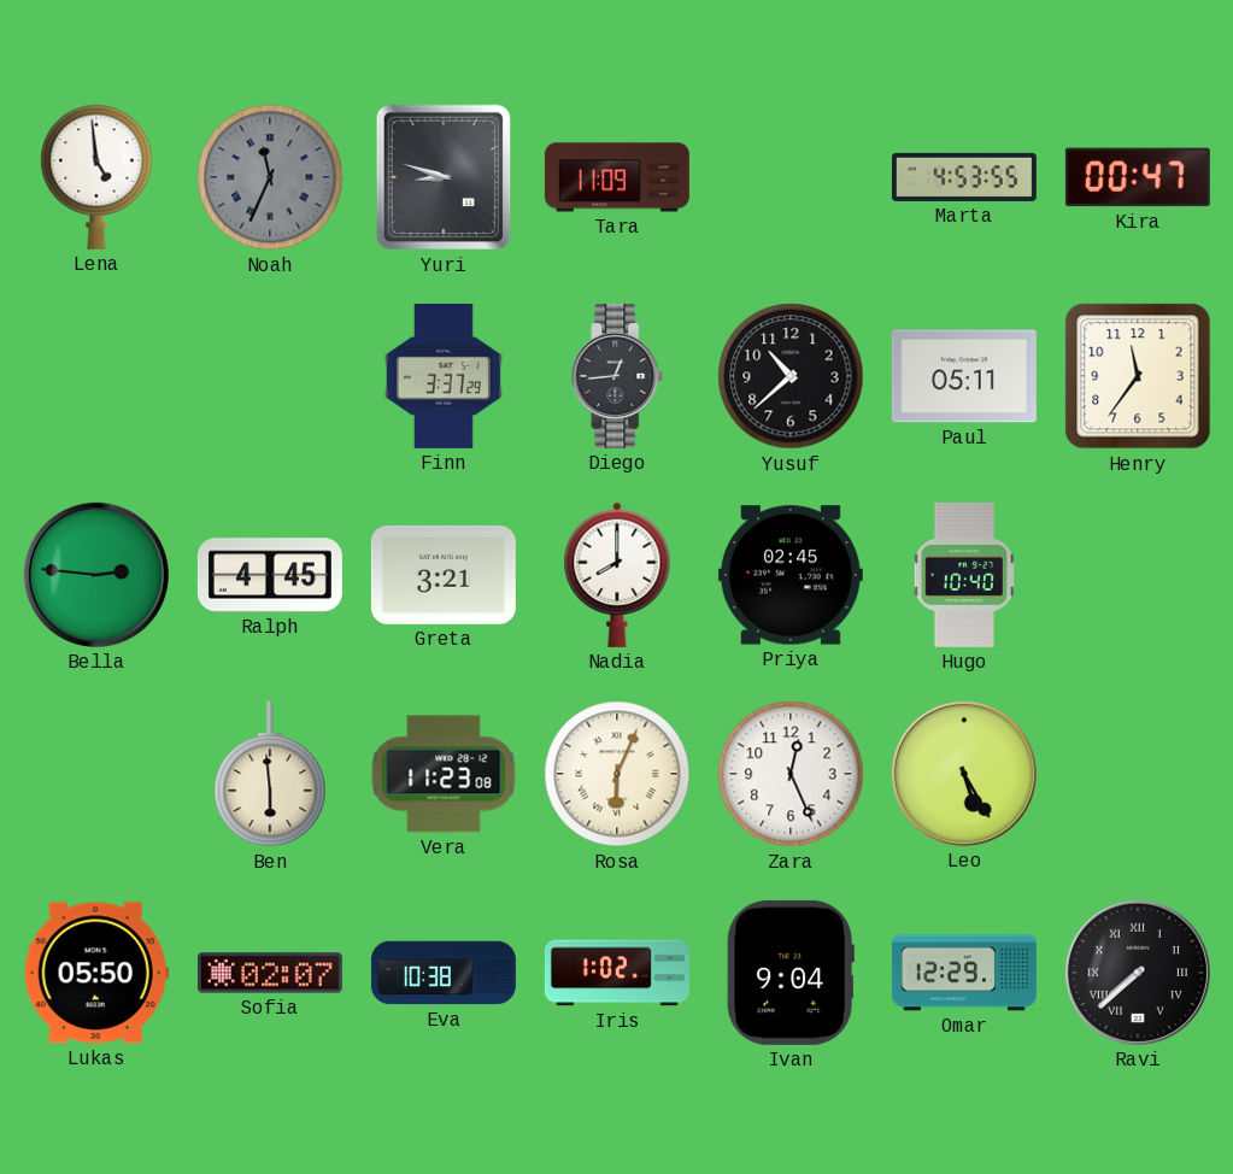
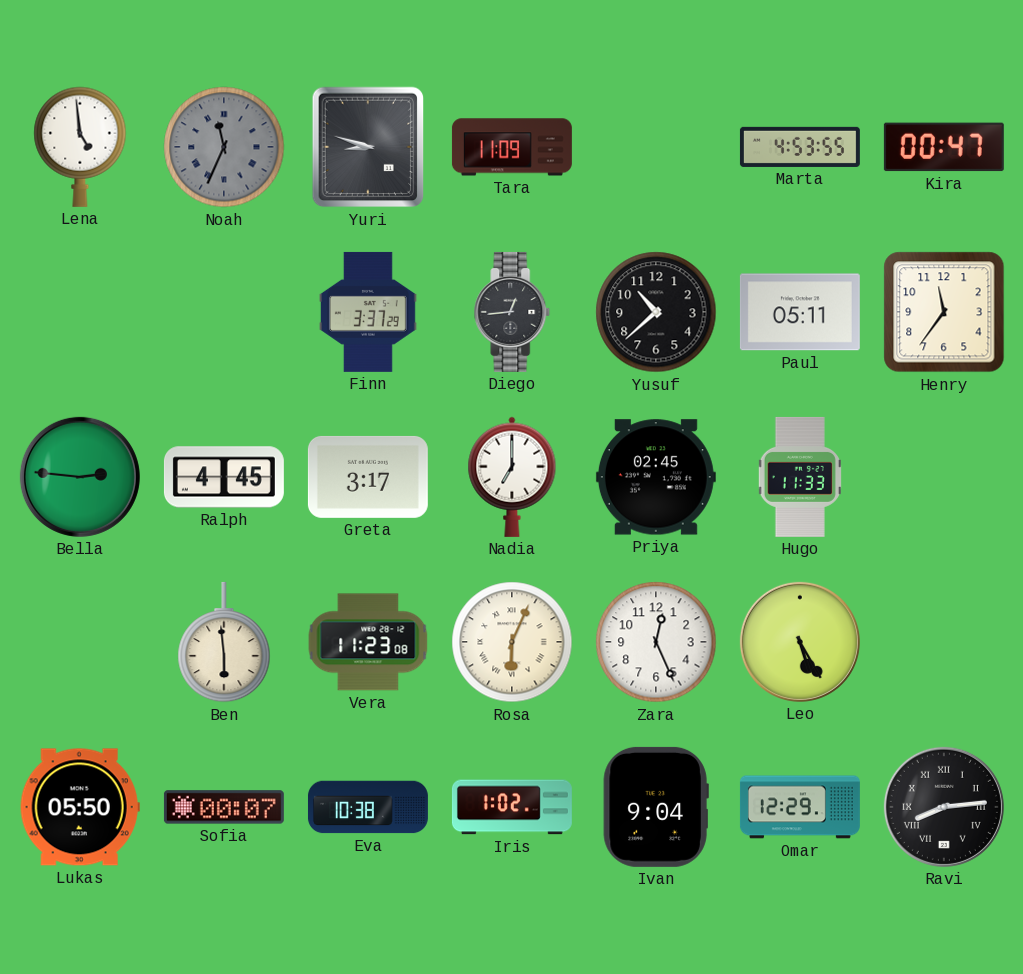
Greta: 3:21 -> 3:17 (368, 477)
Nadia: 8:00 -> 7:00 (512, 477)
Hugo: 10:40 -> 11:33 (800, 477)
Sofia: 02:07 -> 00:07 (224, 807)
Ravi: 7:38 -> 8:14 (944, 807)
